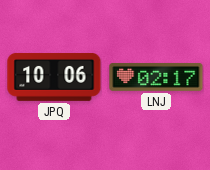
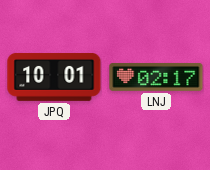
JPQ: 10:06 -> 10:01 (54, 78)
